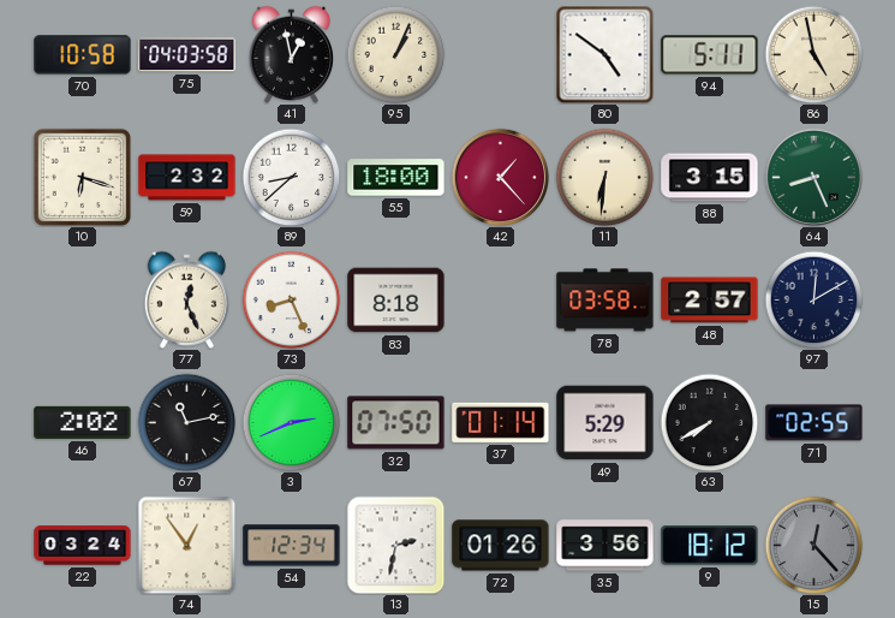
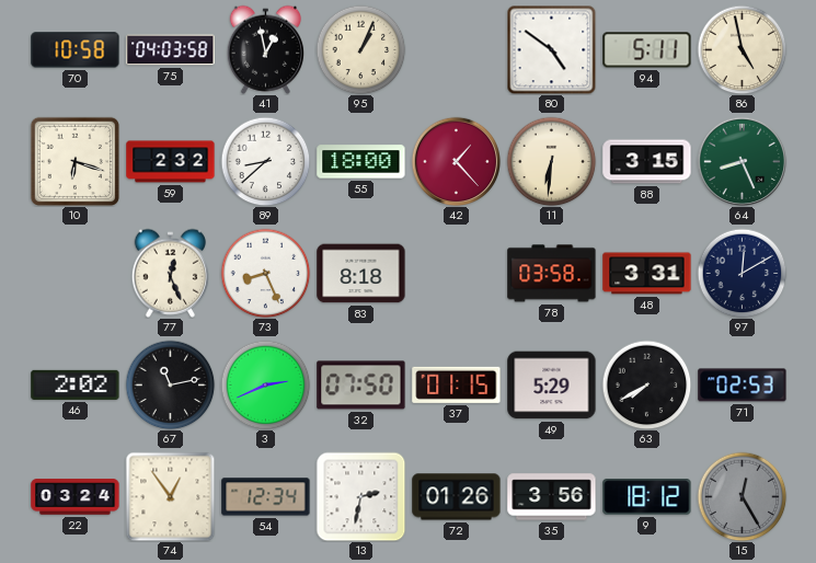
48: 2:57 -> 3:31 (647, 274)
37: 01:14 -> 01:15 (457, 384)
71: 02:55 -> 02:53 (743, 386)
15: 12:23 -> 12:25 (742, 496)
